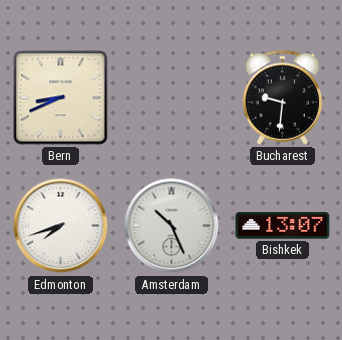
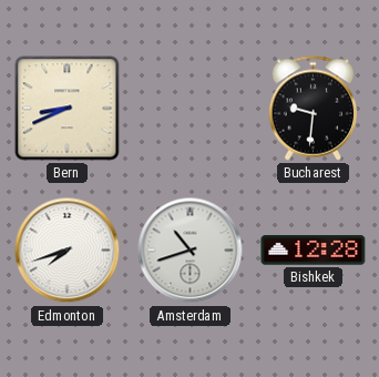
Amsterdam: 10:26 -> 10:42 (191, 251)
Bishkek: 13:07 -> 12:28 (314, 251)
